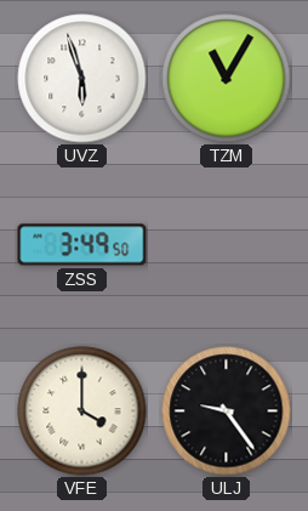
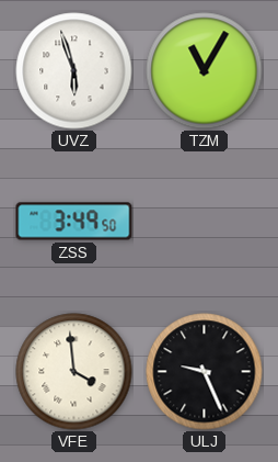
VFE: 4:00 -> 3:59 (74, 372)
ULJ: 9:24 -> 9:26 (205, 372)
